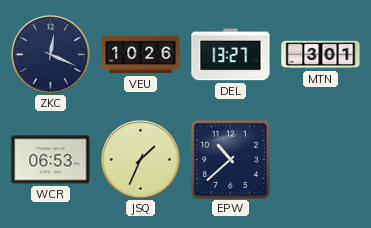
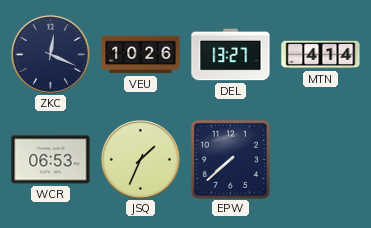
MTN: 3:01 -> 4:14 (321, 55)
EPW: 10:38 -> 7:38 (230, 159)
